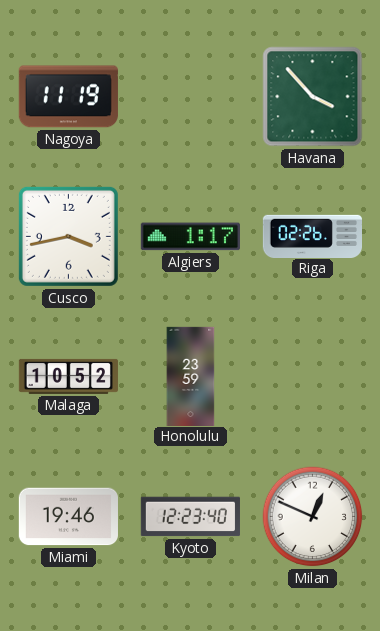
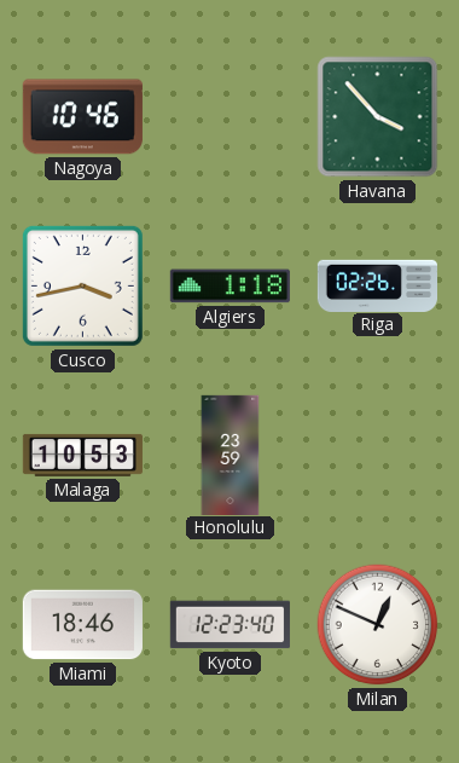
Nagoya: 11:19 -> 10:46 (82, 117)
Algiers: 1:17 -> 1:18 (230, 287)
Malaga: 10:52 -> 10:53 (82, 455)
Miami: 19:46 -> 18:46 (82, 625)
